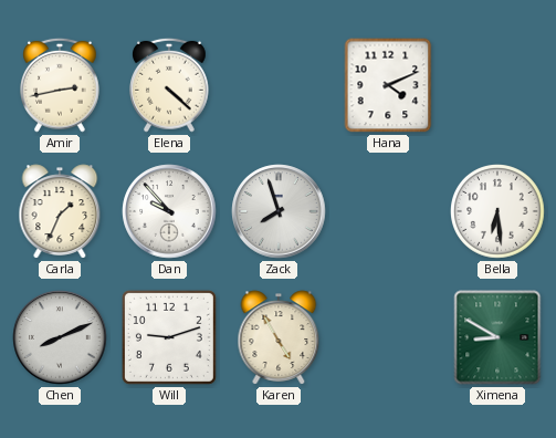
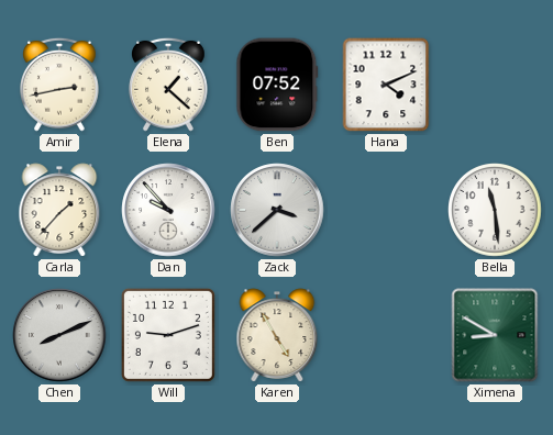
Elena: 4:22 -> 1:22 (169, 85)
Ben: none -> 07:52 (277, 85)
Carla: 1:34 -> 1:37 (59, 210)
Zack: 7:57 -> 3:38 (277, 210)
Bella: 6:29 -> 11:29 (496, 211)
